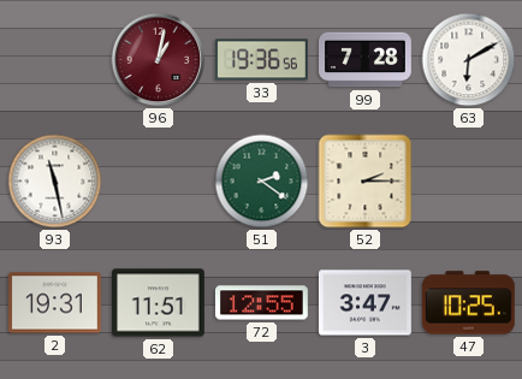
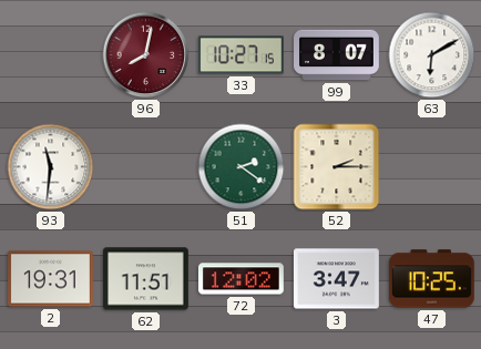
96: 1:02 -> 8:02 (146, 55)
33: 19:36 -> 10:27 (240, 55)
99: 7:28 -> 8:07 (337, 55)
93: 11:28 -> 11:31 (51, 167)
72: 12:55 -> 12:02 (242, 279)
